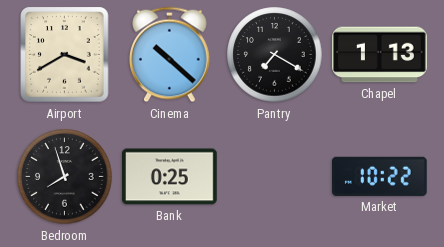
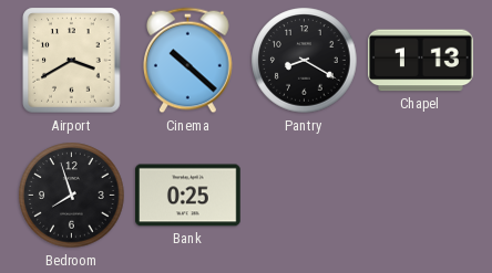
Pantry: 7:20 -> 8:20 (305, 61)
Market: 10:22 -> none (380, 176)
